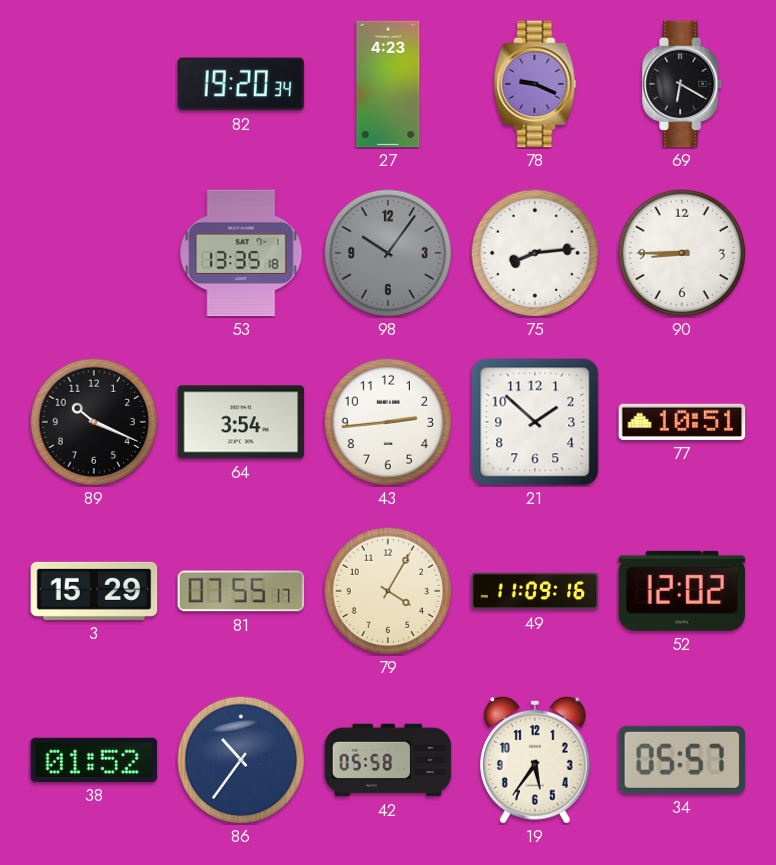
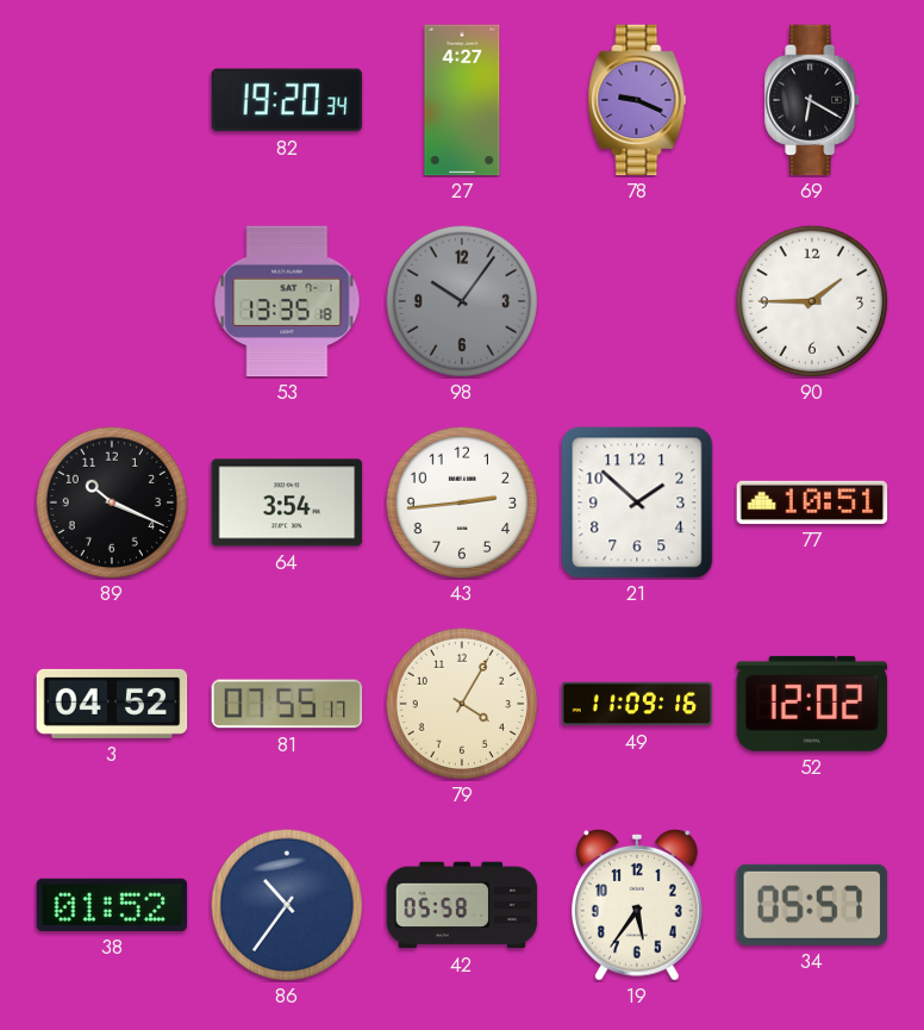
27: 4:23 -> 4:27 (462, 100)
75: 8:14 -> none (534, 252)
90: 8:45 -> 1:45 (811, 300)
3: 15:29 -> 04:52 (112, 704)
